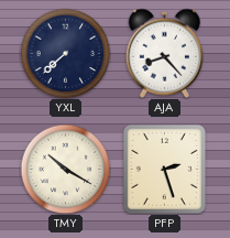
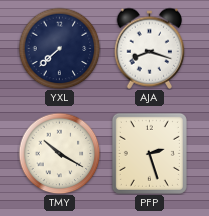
AJA: 8:23 -> 8:18 (150, 48)
